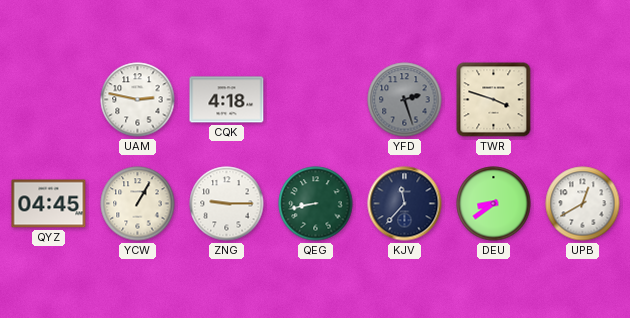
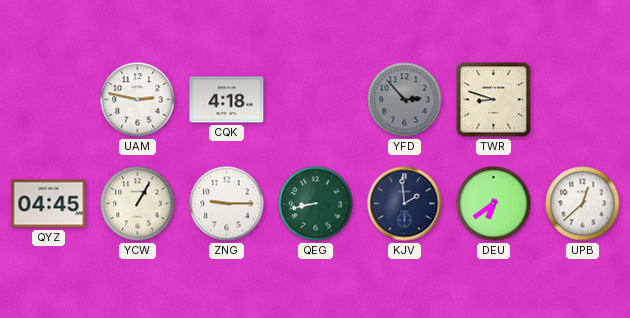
YFD: 2:27 -> 2:53 (405, 100)
TWR: 3:48 -> 8:48 (494, 100)
KJV: 11:37 -> 1:59 (405, 204)
DEU: 8:39 -> 6:39 (494, 204)
UPB: 12:40 -> 12:38 (583, 204)
